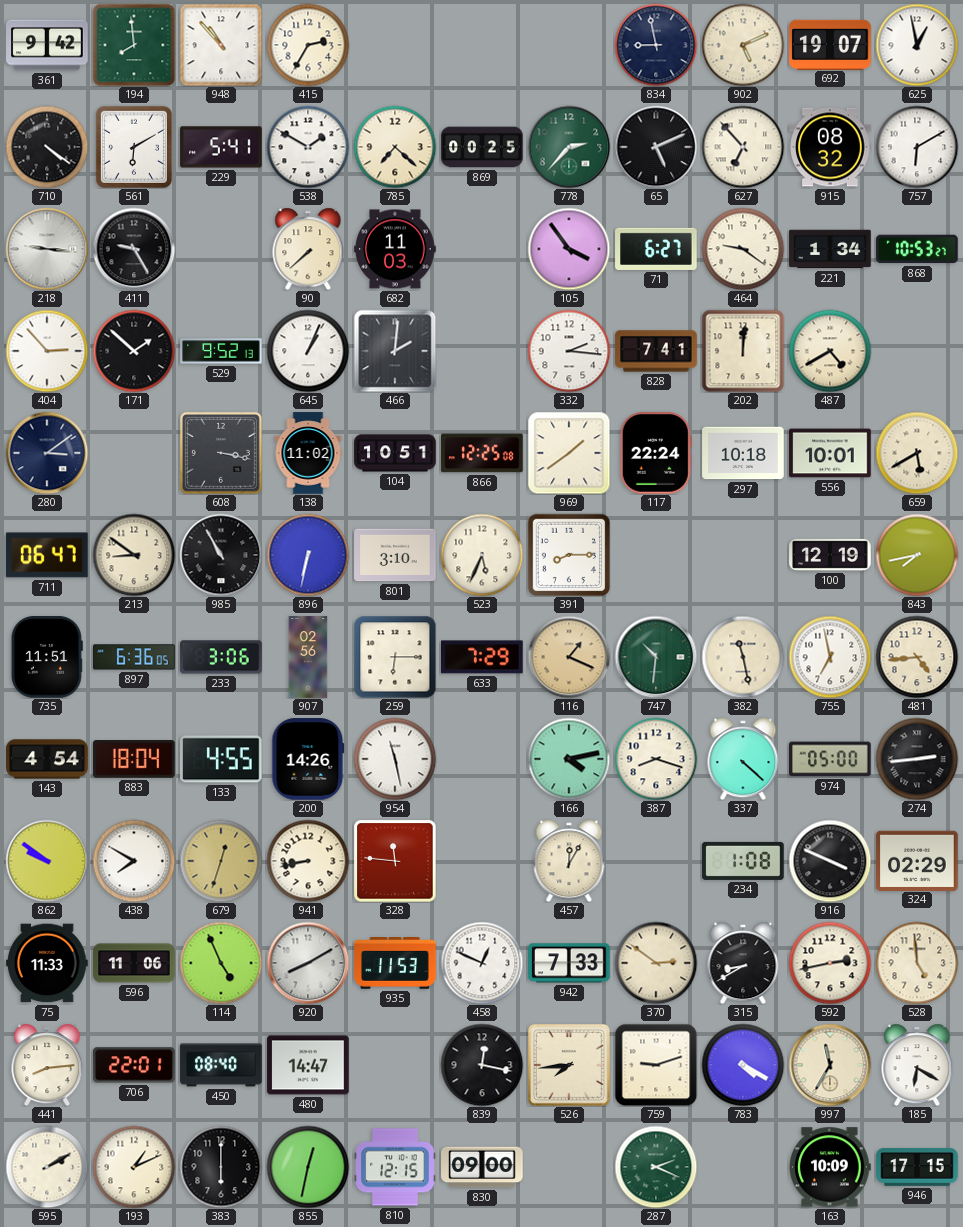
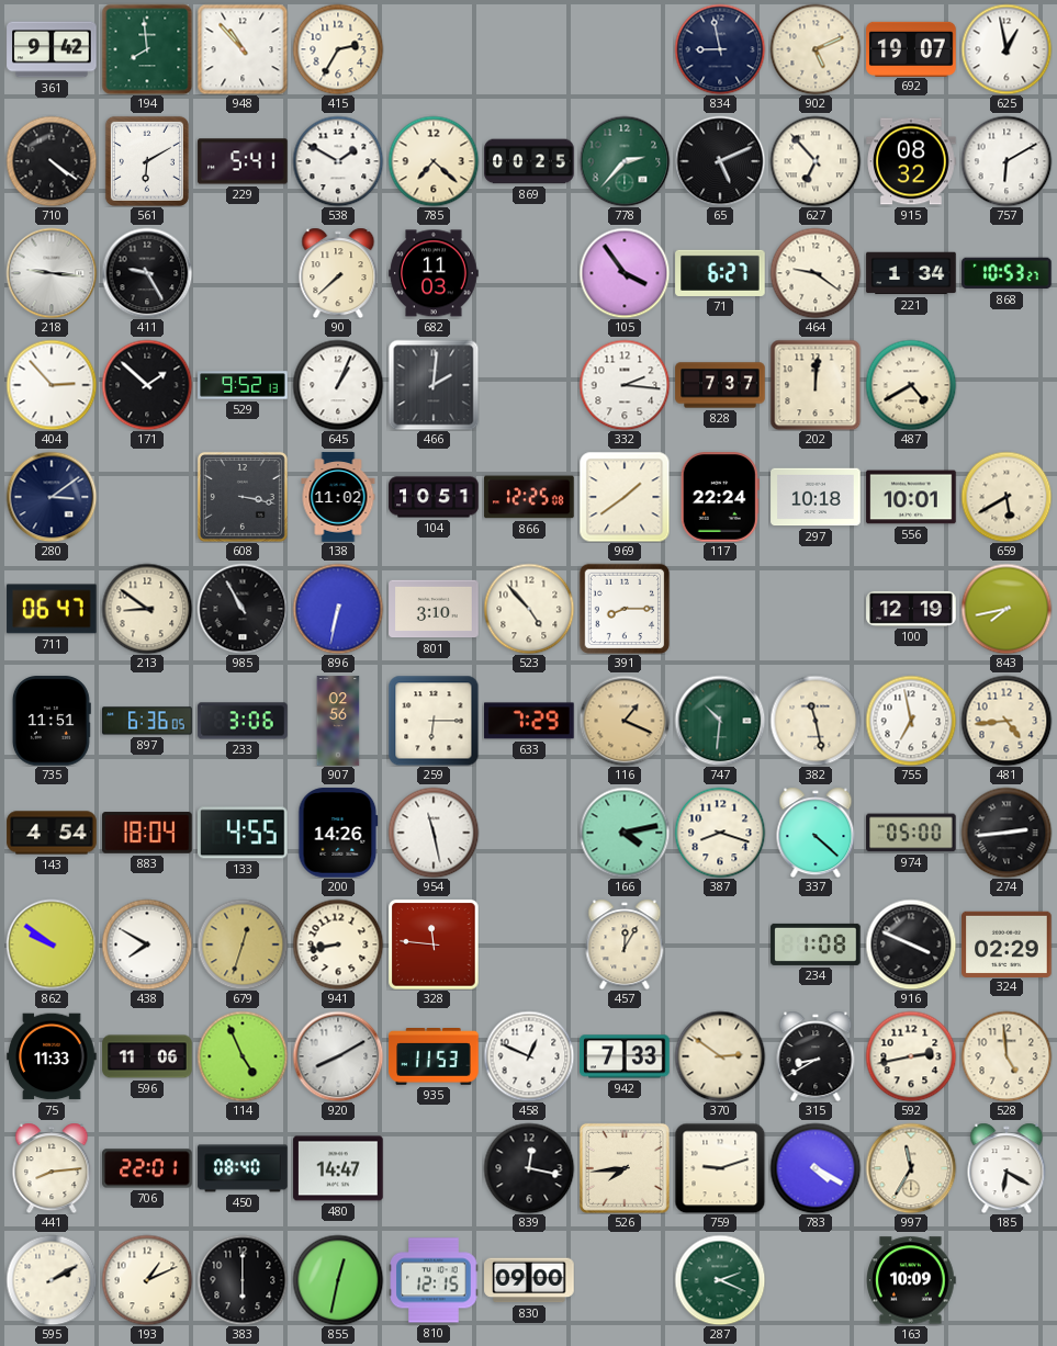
828: 7:41 -> 7:37 (720, 385)
523: 5:34 -> 4:53 (529, 609)
946: 17:15 -> none (917, 1167)
